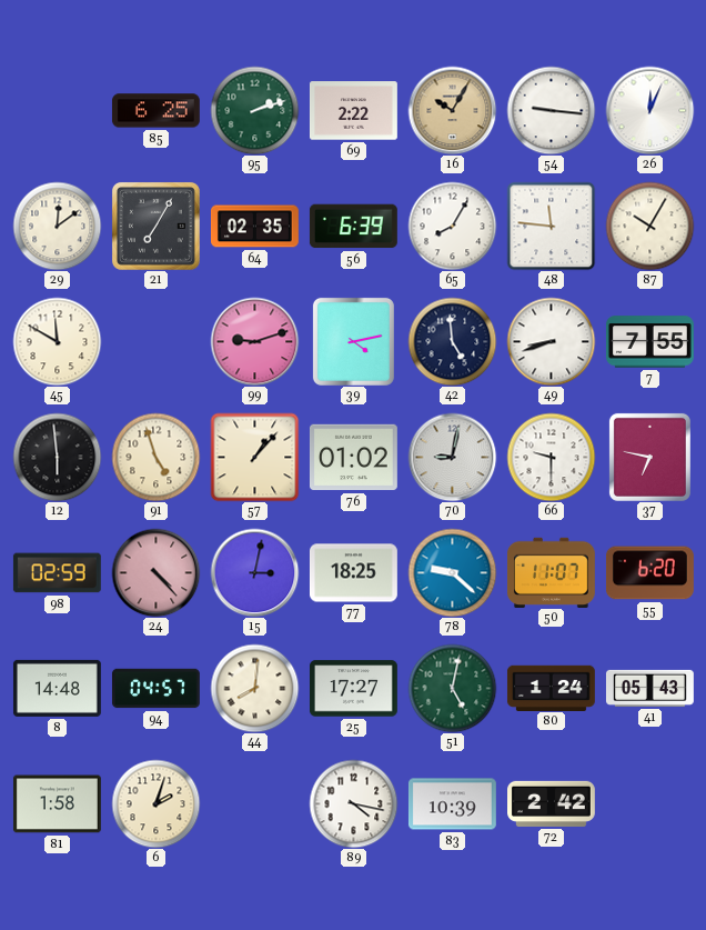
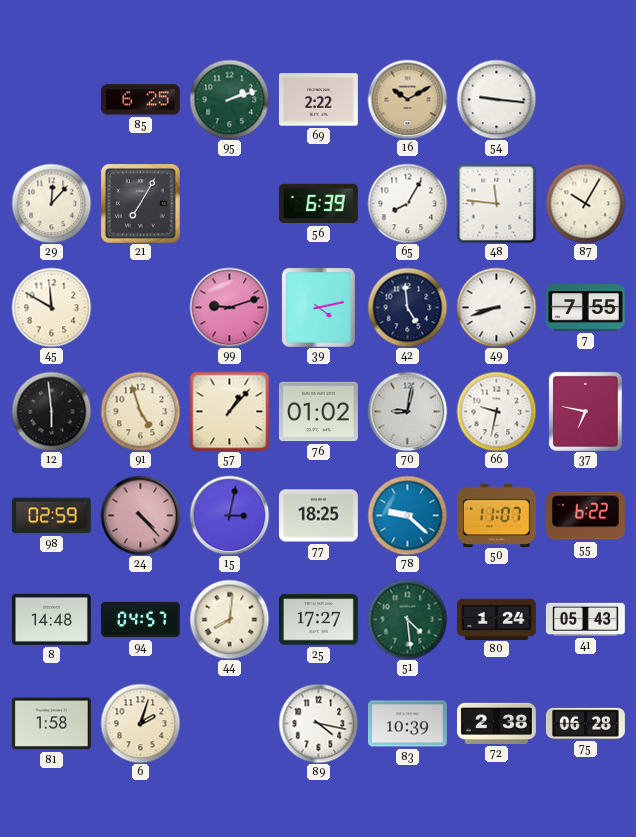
16: 10:05 -> 10:10 (407, 99)
26: 12:04 -> none (649, 110)
29: 12:09 -> 12:07 (51, 203)
64: 02:35 -> none (254, 227)
66: 9:30 -> 9:32 (496, 411)
55: 6:20 -> 6:22 (585, 516)
51: 5:02 -> 4:29 (407, 619)
72: 2:42 -> 2:38 (497, 723)
75: none -> 06:28 (585, 723)
